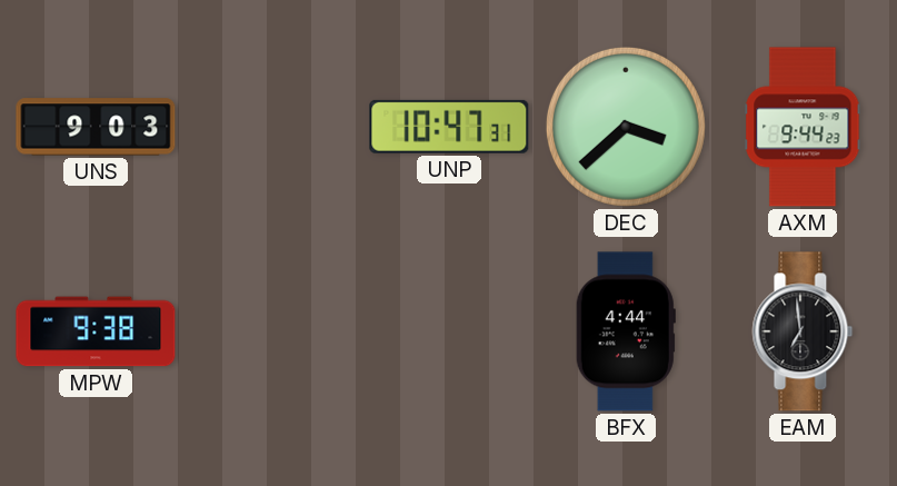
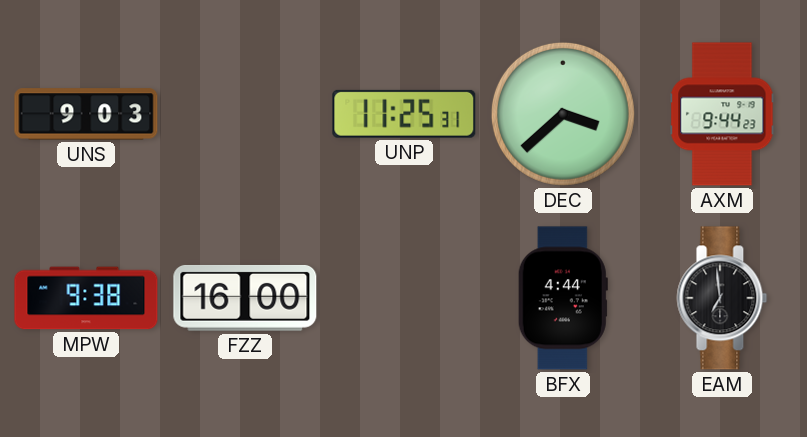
UNP: 10:47 -> 11:25 (404, 114)
FZZ: none -> 16:00 (245, 298)
